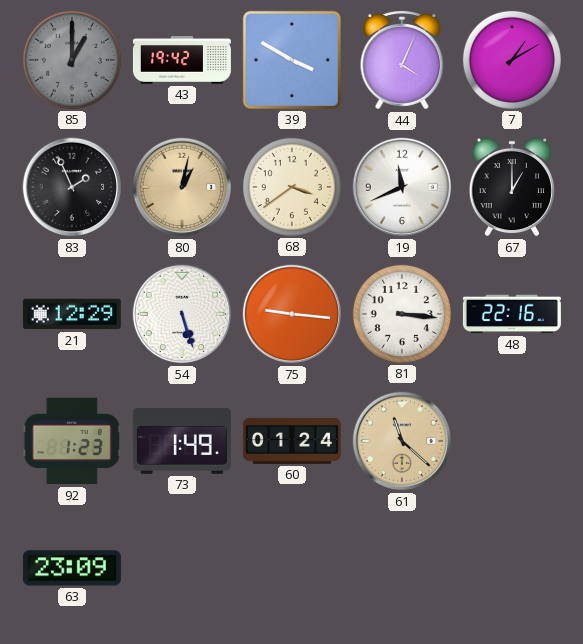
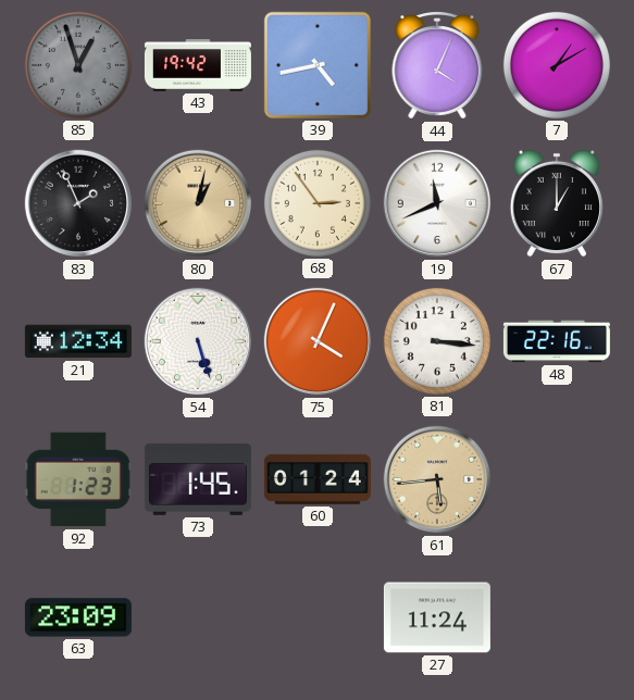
85: 1:00 -> 12:57 (78, 65)
39: 3:50 -> 4:43 (318, 65)
68: 3:39 -> 2:54 (318, 203)
21: 12:29 -> 12:34 (78, 341)
75: 9:16 -> 4:04 (318, 341)
73: 1:49 -> 1:45 (198, 479)
61: 11:22 -> 5:44 (437, 479)
27: none -> 11:24 (437, 617)
